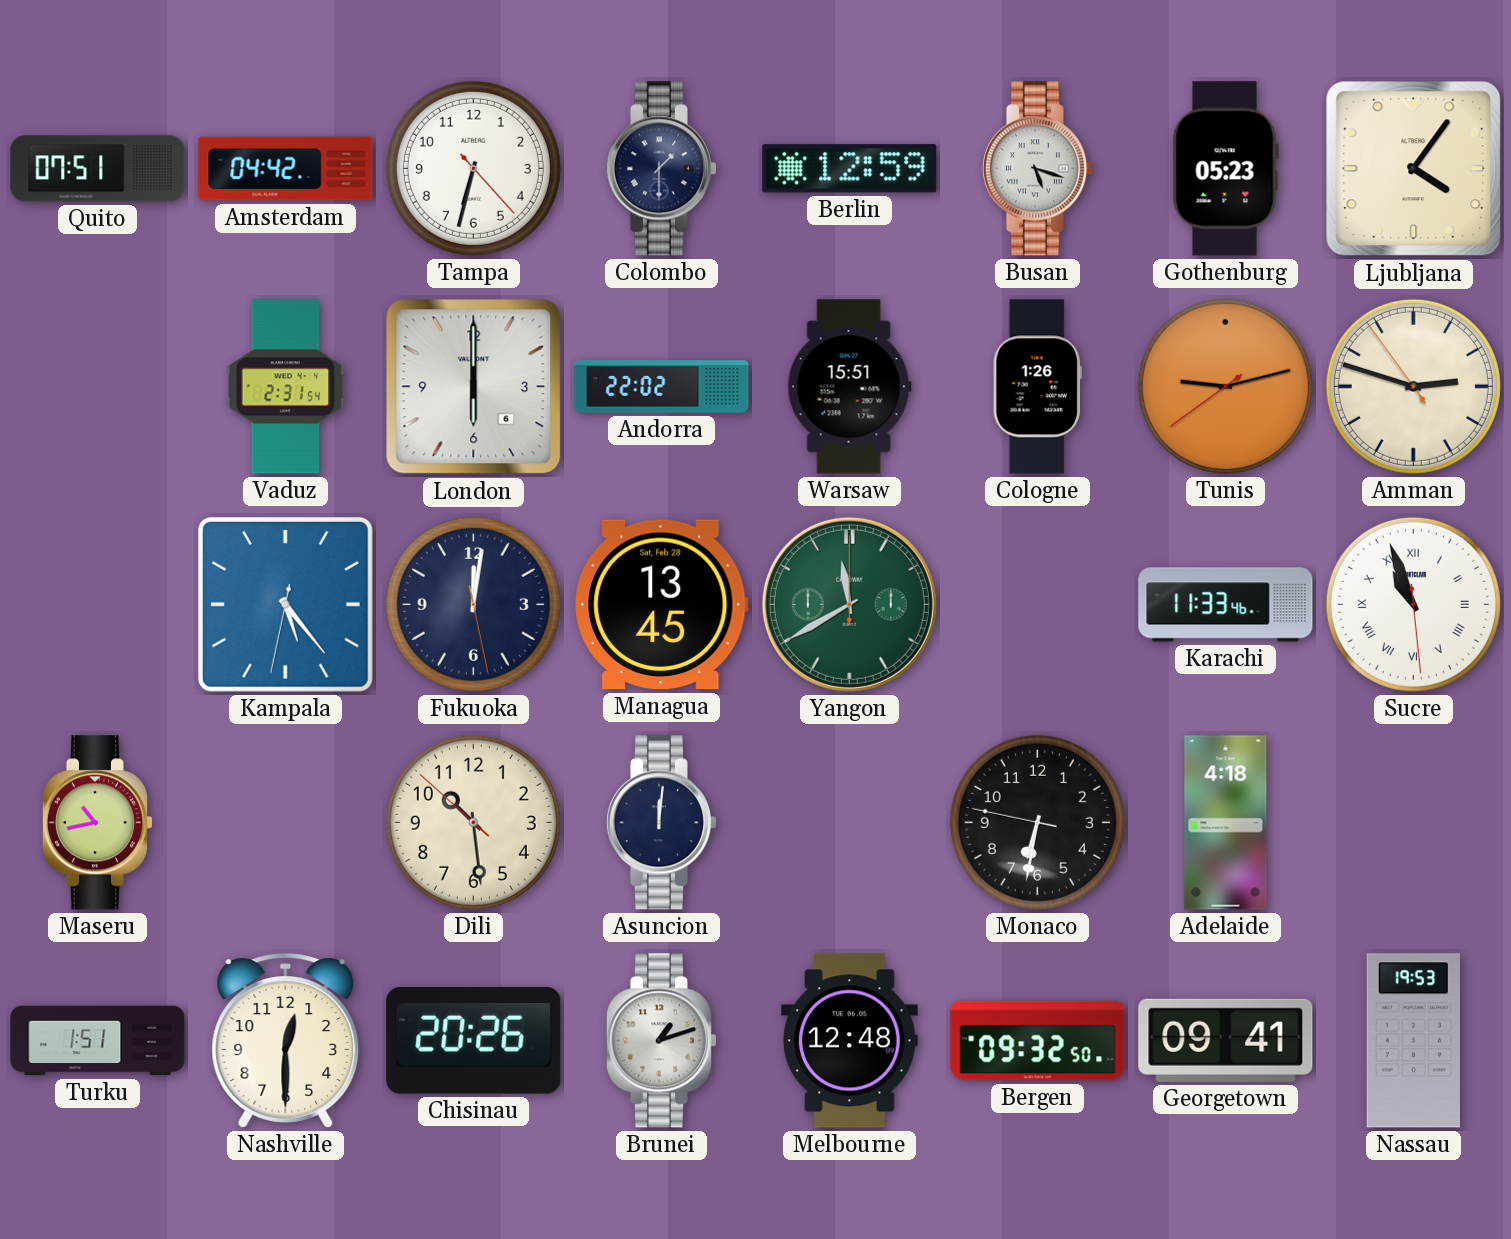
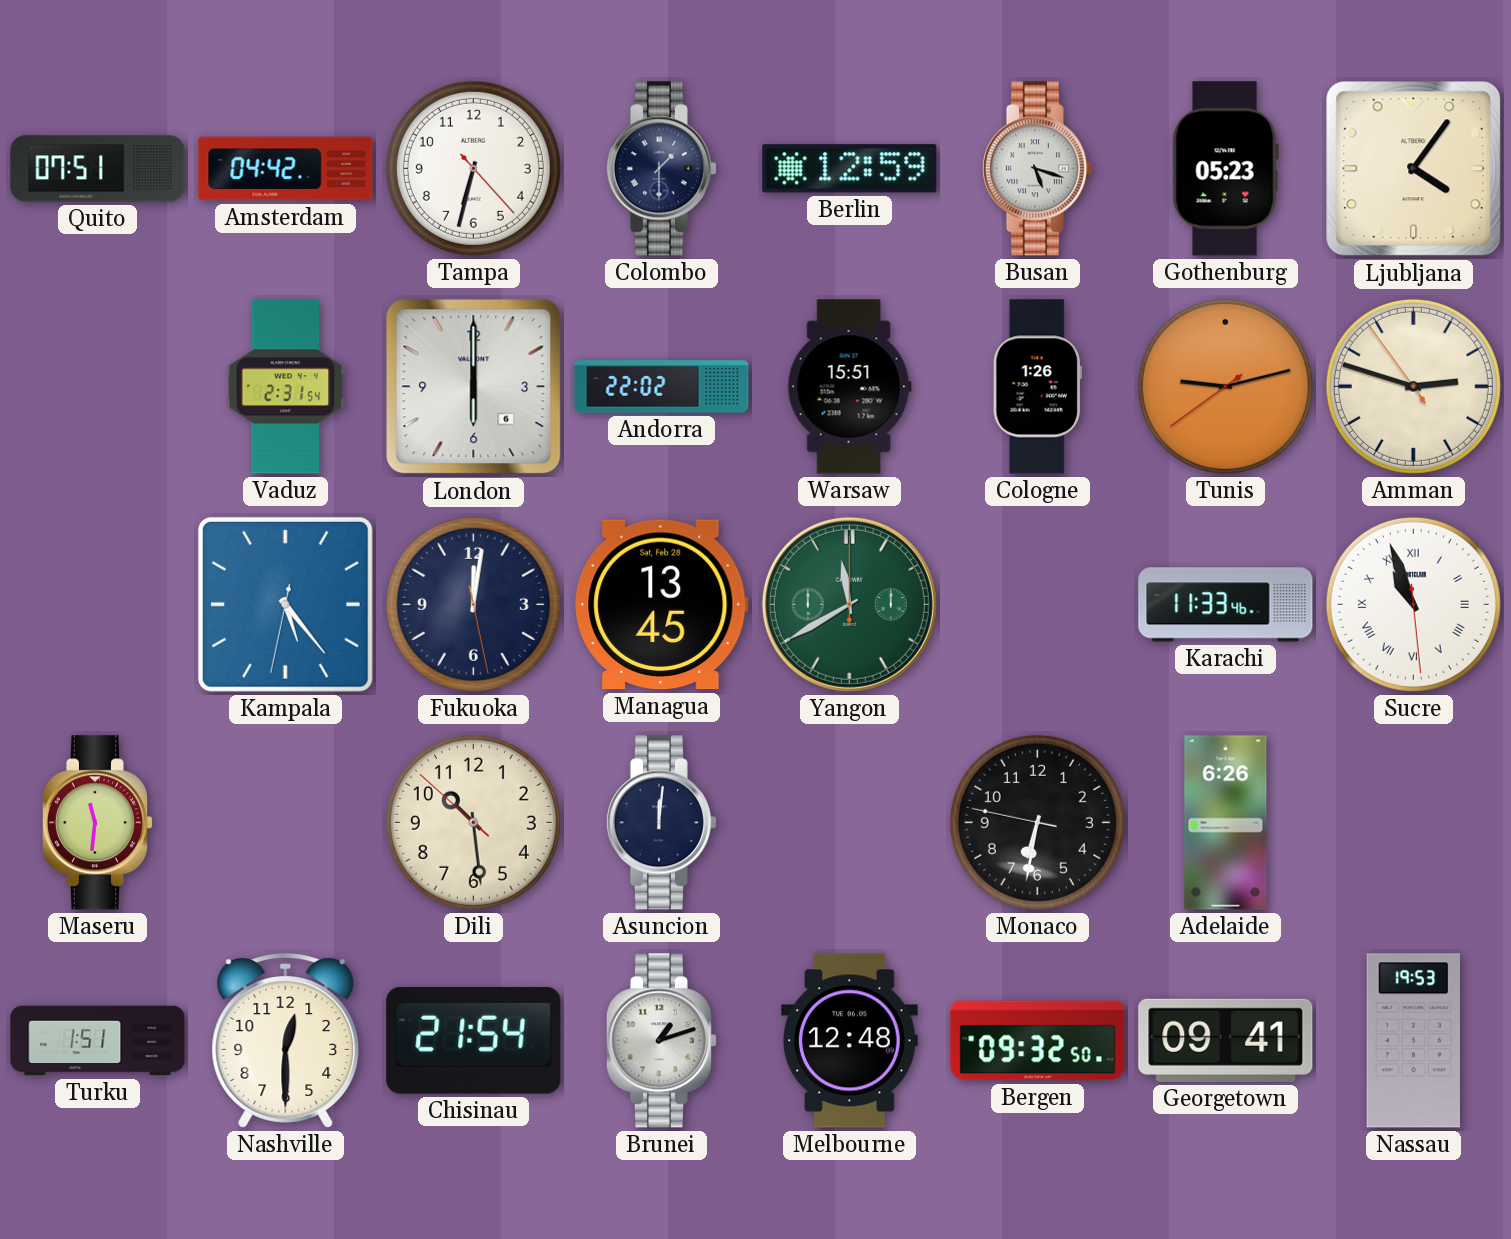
Maseru: 10:43 -> 11:31 (97, 823)
Adelaide: 4:18 -> 6:26 (1226, 823)
Chisinau: 20:26 -> 21:54 (474, 1041)
